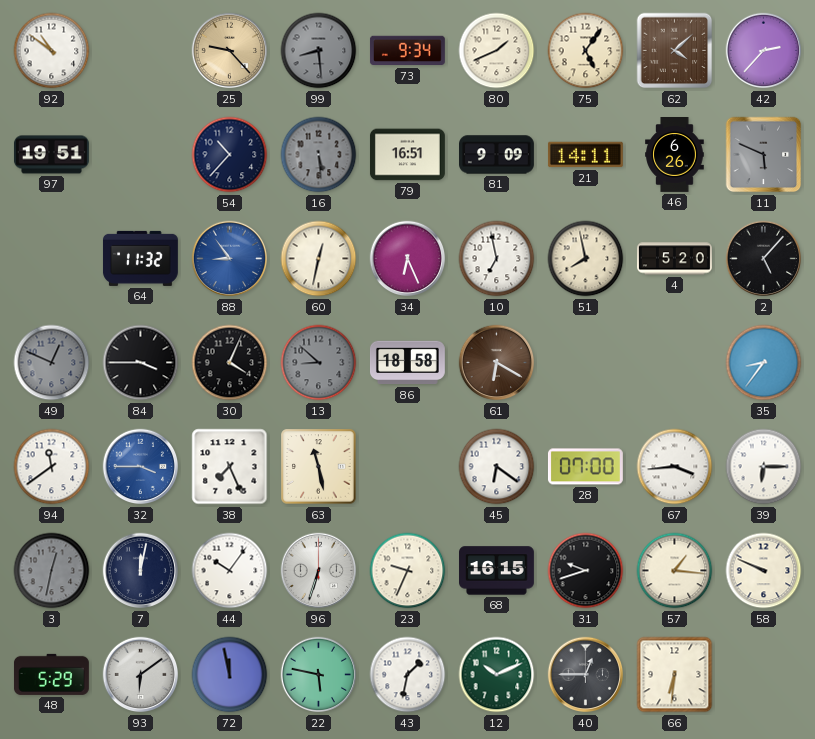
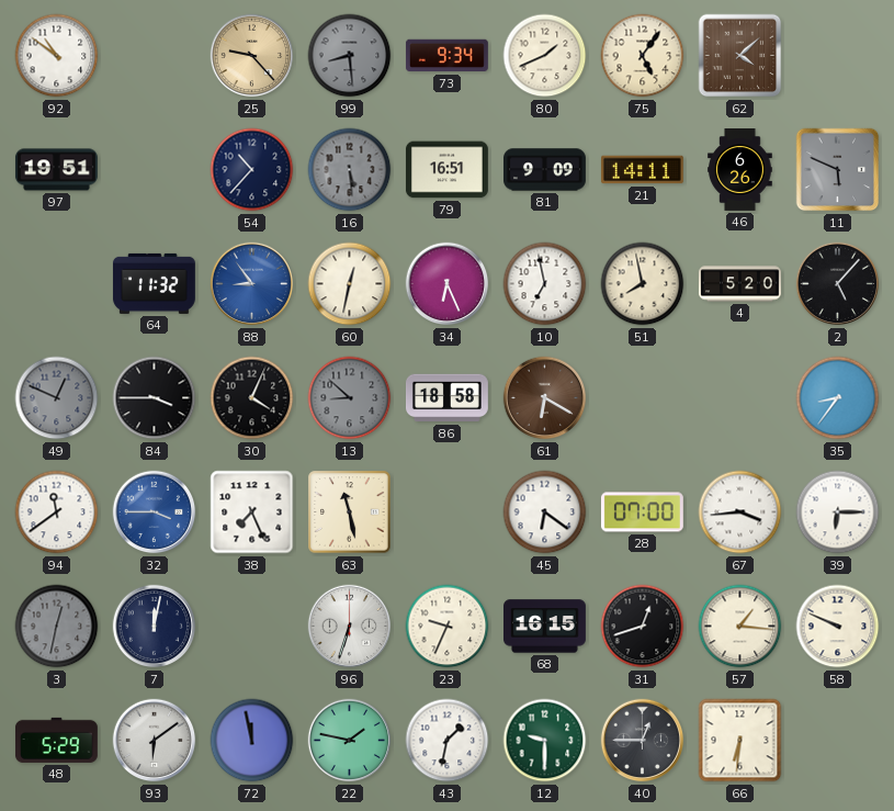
42: 2:37 -> none (764, 51)
44: 10:06 -> none (230, 571)
31: 9:42 -> 12:42 (643, 627)
22: 5:47 -> 1:47 (350, 741)
12: 10:11 -> 9:30 (545, 741)
